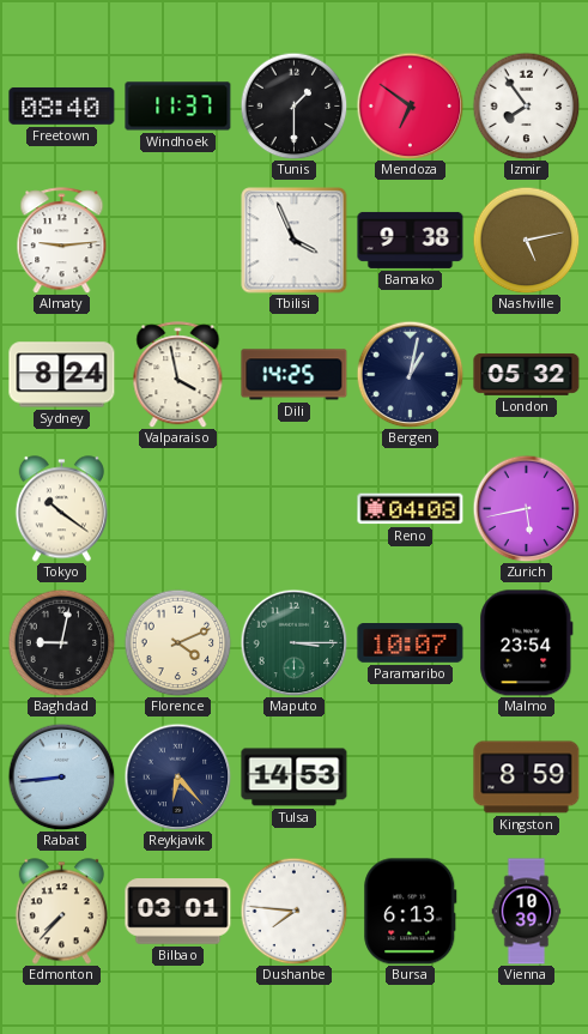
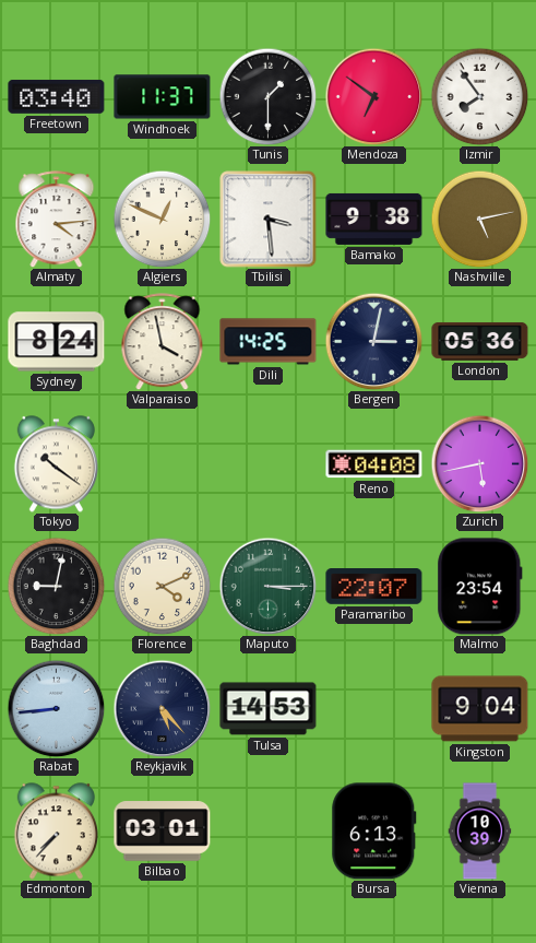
Freetown: 08:40 -> 03:40 (57, 96)
Almaty: 9:14 -> 4:14 (57, 220)
Algiers: none -> 12:49 (162, 219)
Tbilisi: 3:56 -> 3:29 (269, 220)
Bergen: 1:02 -> 3:02 (373, 341)
London: 05:32 -> 05:36 (480, 341)
Paramaribo: 10:07 -> 22:07 (374, 587)
Reykjavik: 6:23 -> 5:23 (162, 708)
Kingston: 8:59 -> 9:04 (480, 709)
Dushanbe: 7:46 -> none (293, 911)
